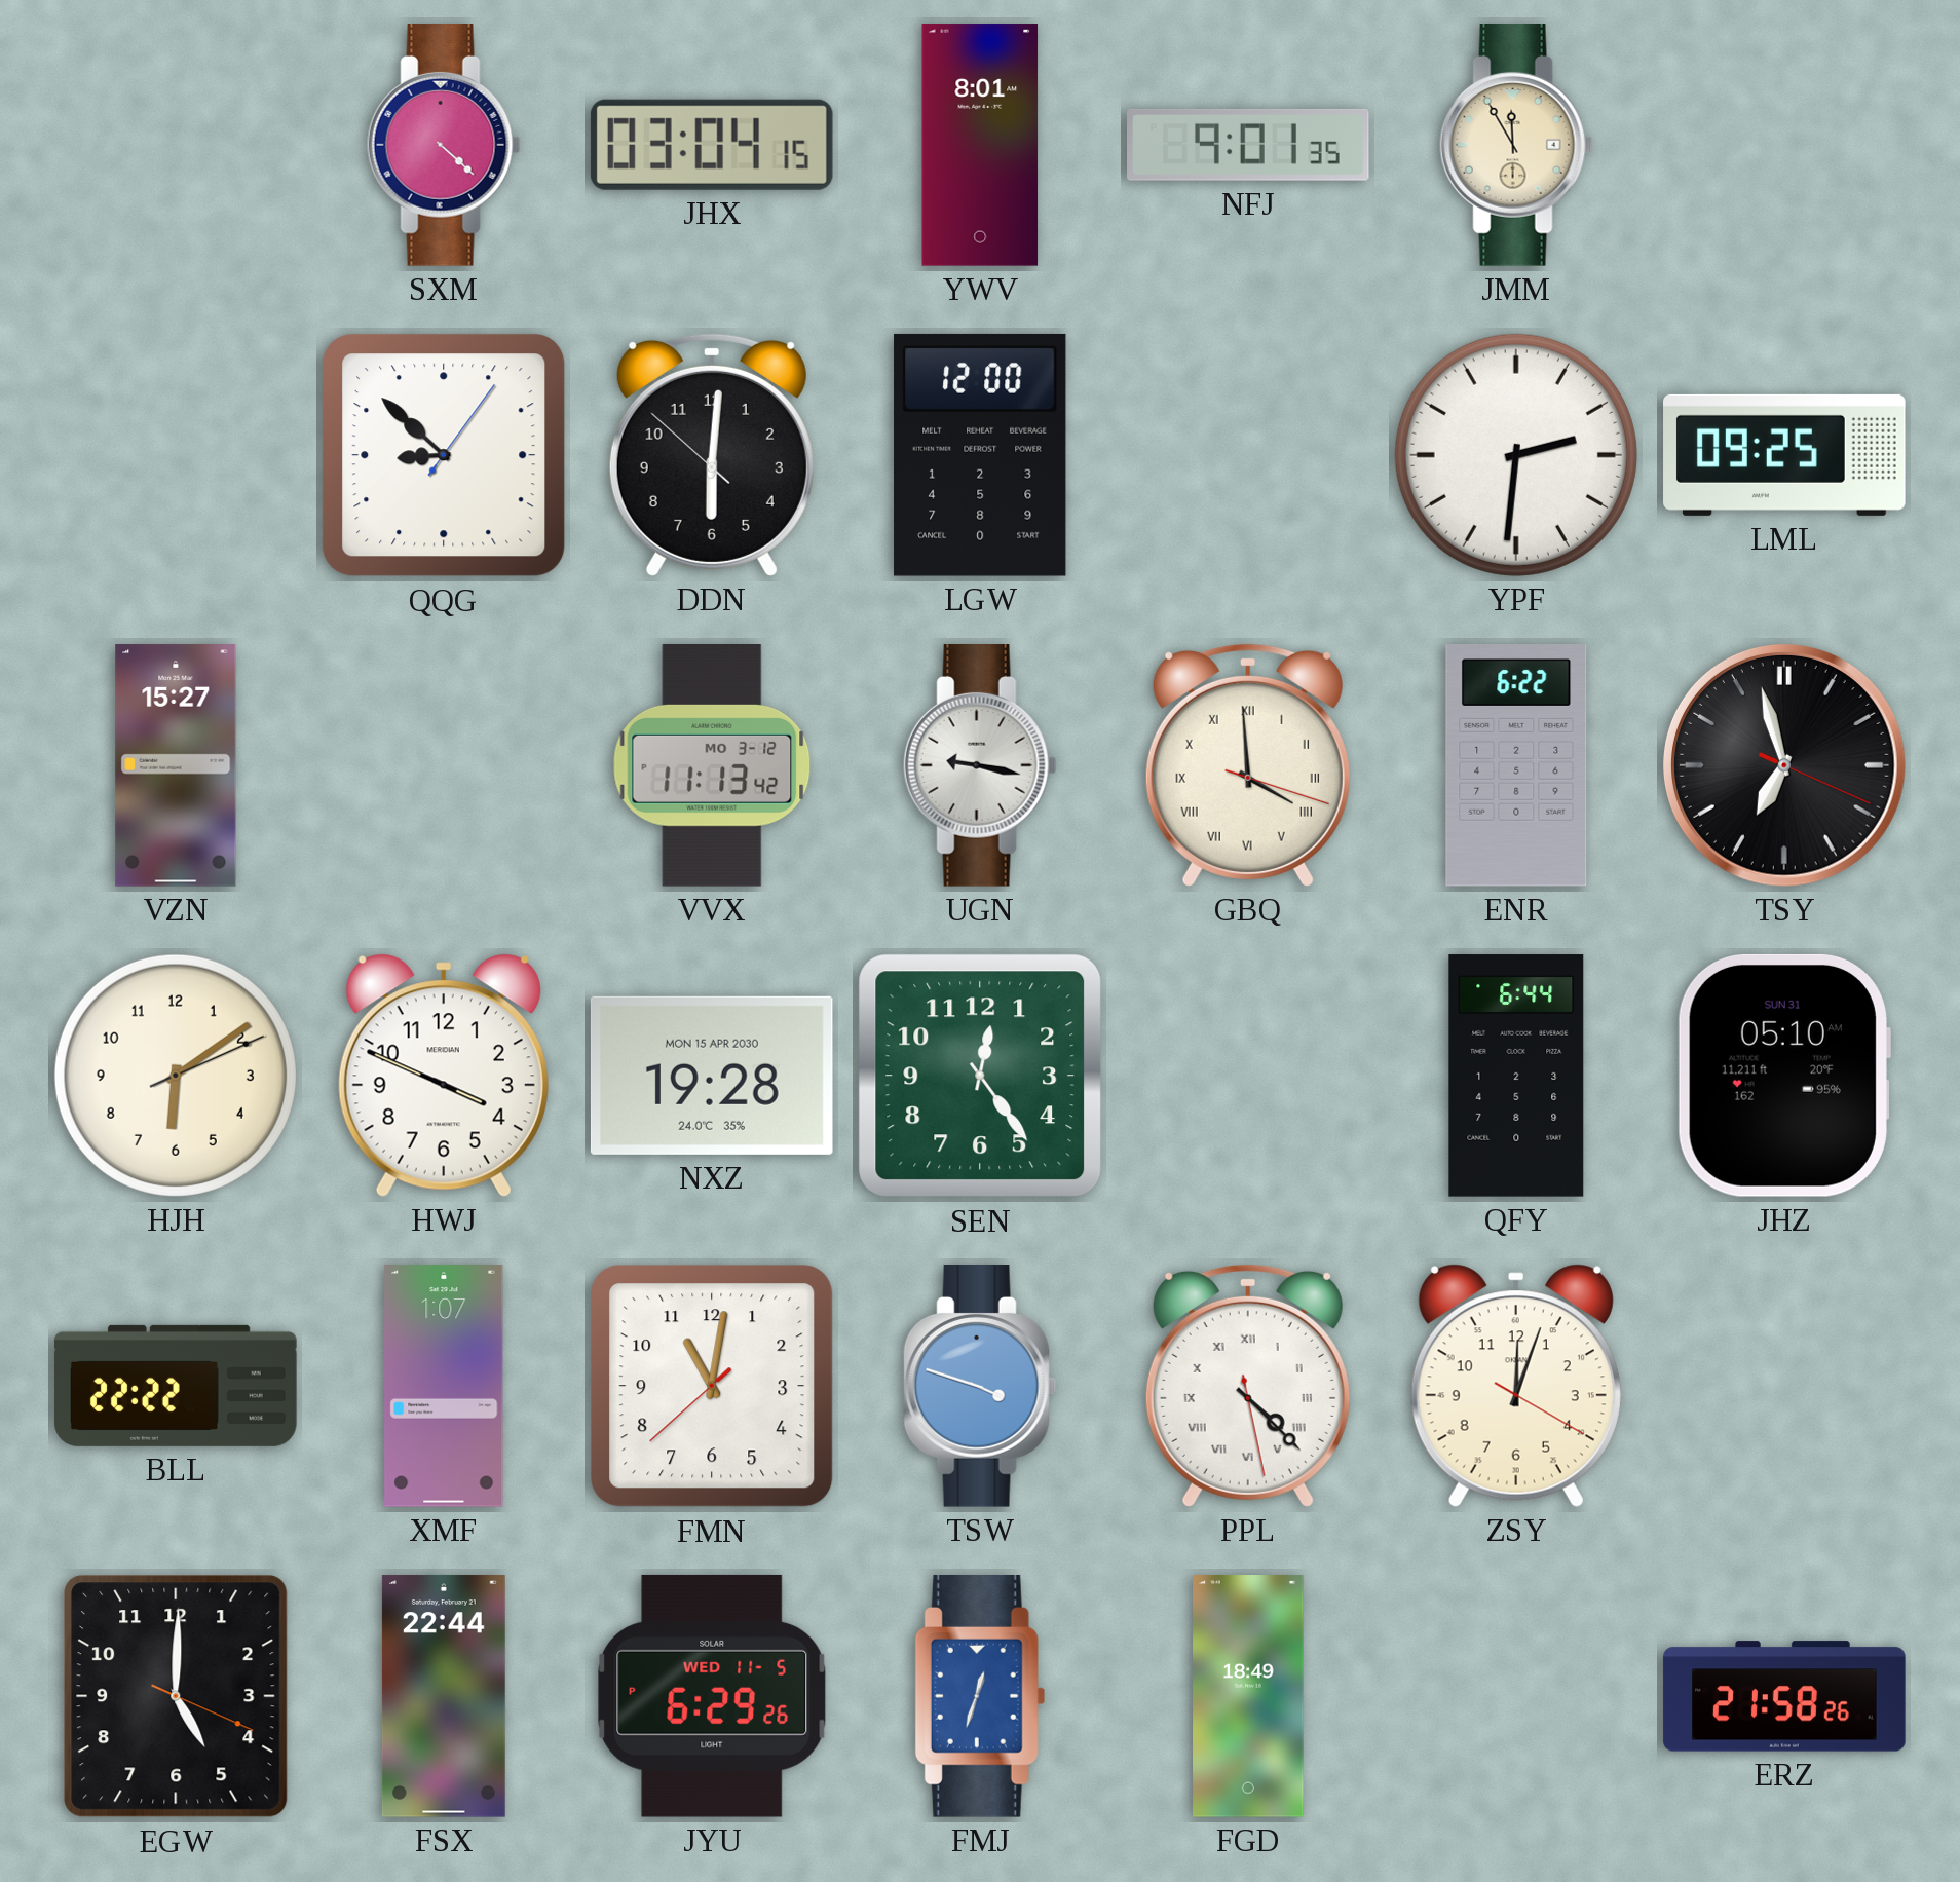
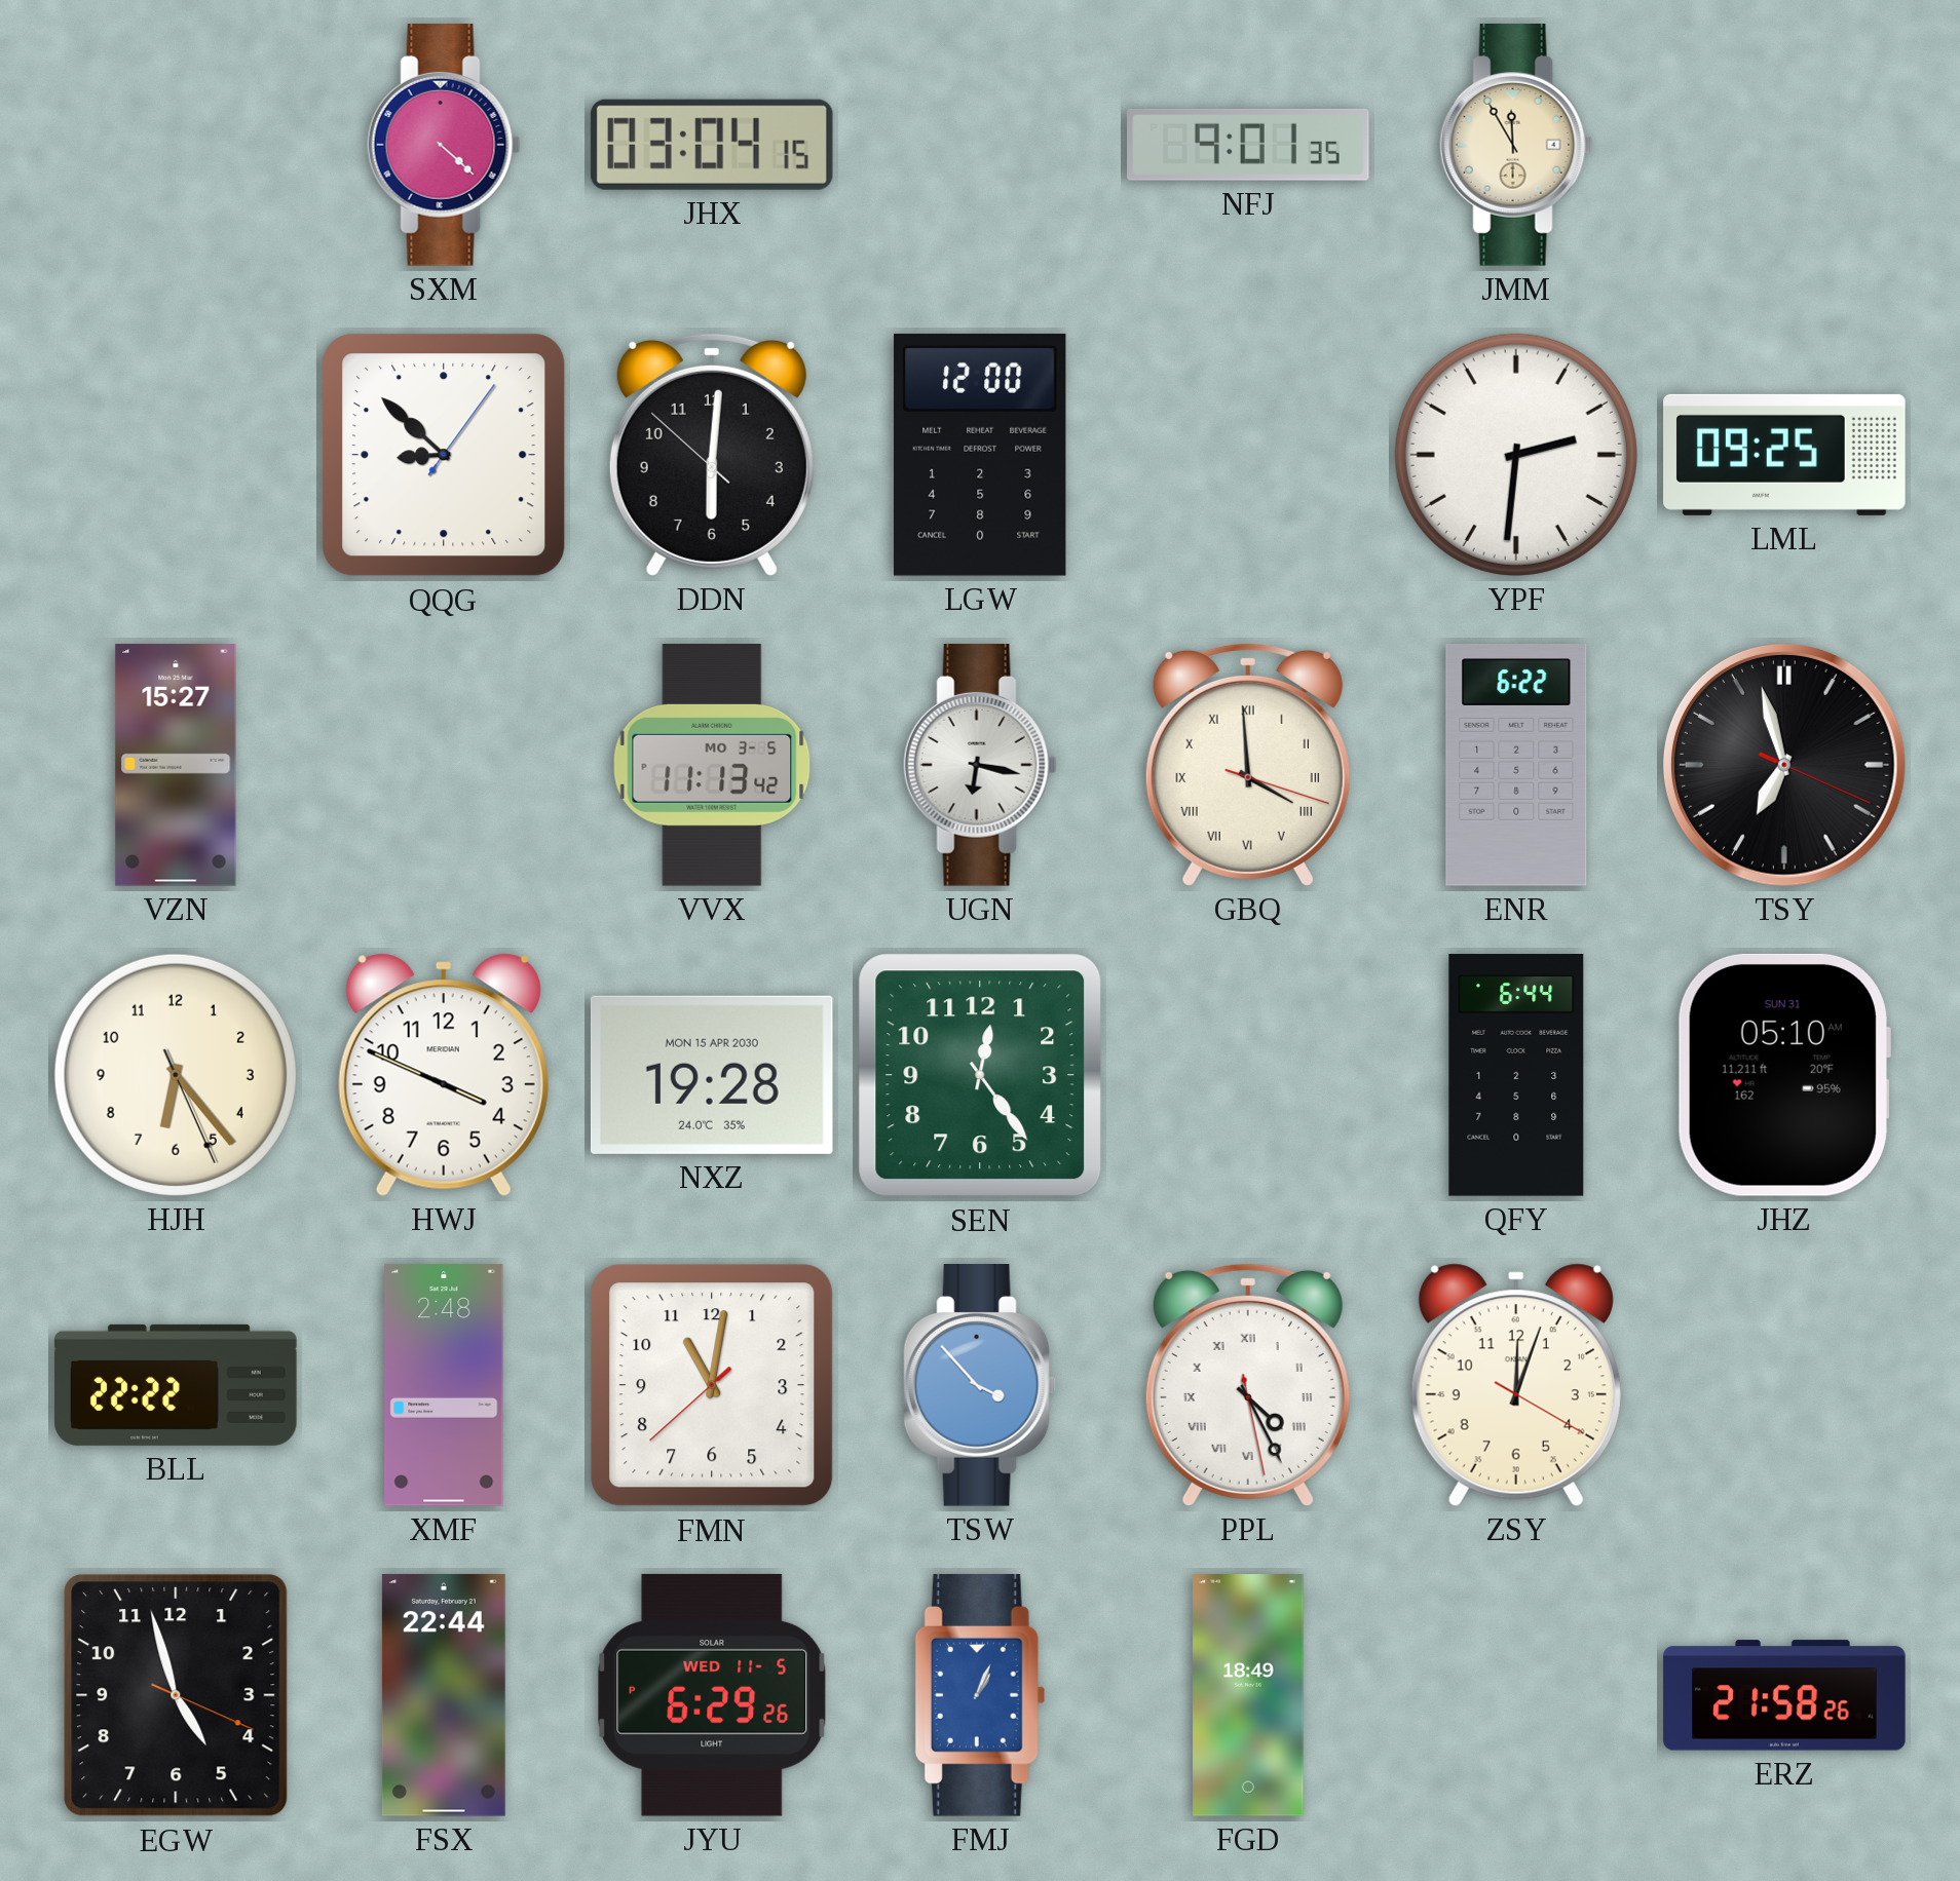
YWV: 8:01 -> none (980, 145)
VVX date: MO 3-12 -> MO 3-5 (712, 766)
UGN: 9:17 -> 6:17 (980, 766)
HJH: 6:09 -> 6:23 (176, 1075)
XMF: 1:07 -> 2:48 (444, 1385)
TSW: 3:48 -> 3:53 (980, 1386)
PPL: 4:22 -> 4:25 (1248, 1385)
EGW: 5:00 -> 4:57 (176, 1695)
FMJ: 12:33 -> 1:04 (980, 1696)
